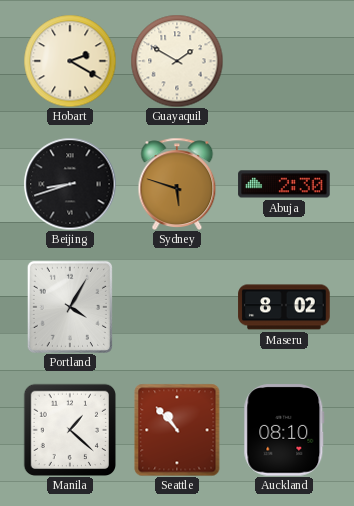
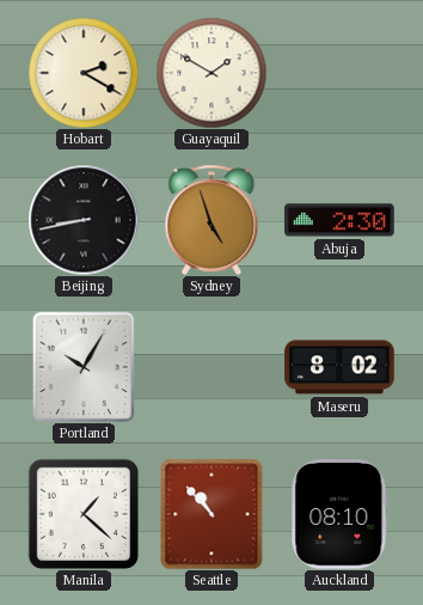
Beijing: 8:42 -> 8:43 (84, 220)
Sydney: 5:48 -> 4:57 (211, 219)
Portland: 4:05 -> 10:05 (84, 367)
